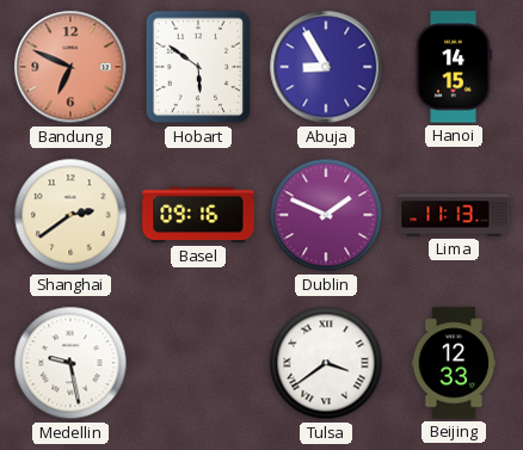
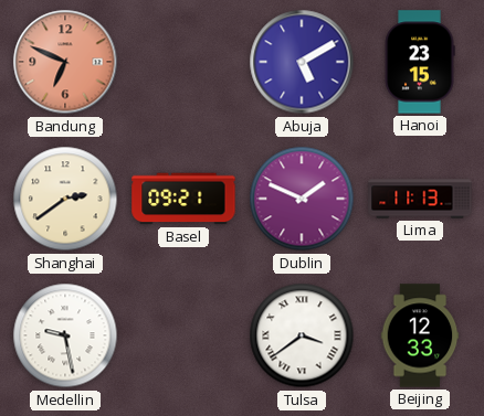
Hobart: 5:51 -> none (198, 67)
Abuja: 8:55 -> 5:10 (302, 62)
Hanoi: 14:15 -> 23:15 (420, 62)
Basel: 09:16 -> 09:21 (183, 199)
